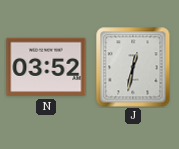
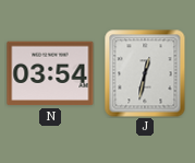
N: 03:52 -> 03:54 (50, 73)
